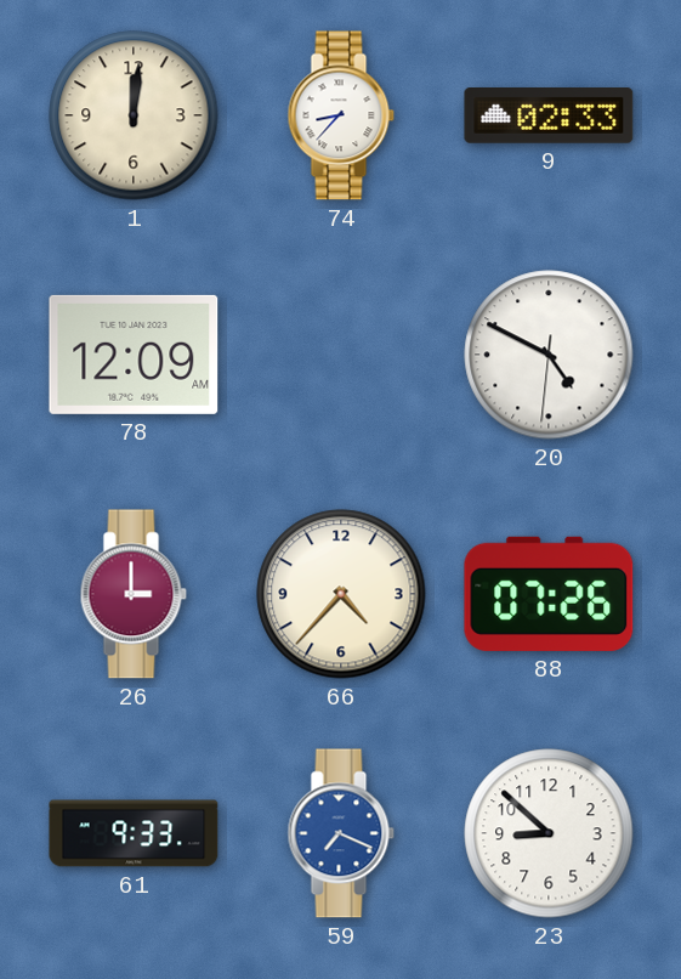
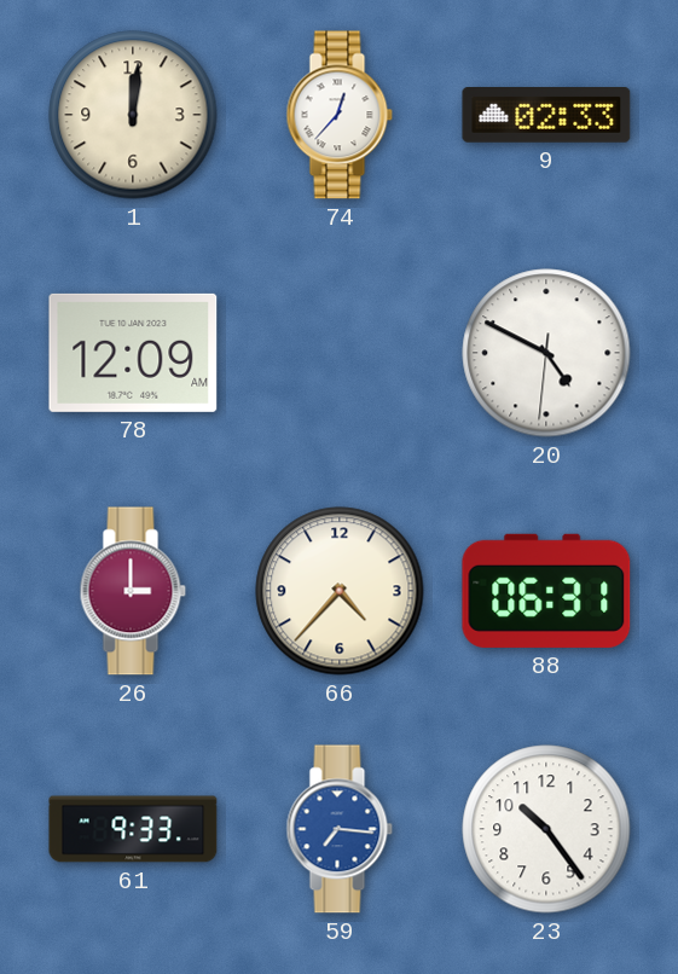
74: 8:37 -> 12:37 (340, 115)
88: 07:26 -> 06:31 (546, 591)
59: 7:19 -> 7:16 (340, 829)
23: 8:52 -> 10:24 (546, 829)
